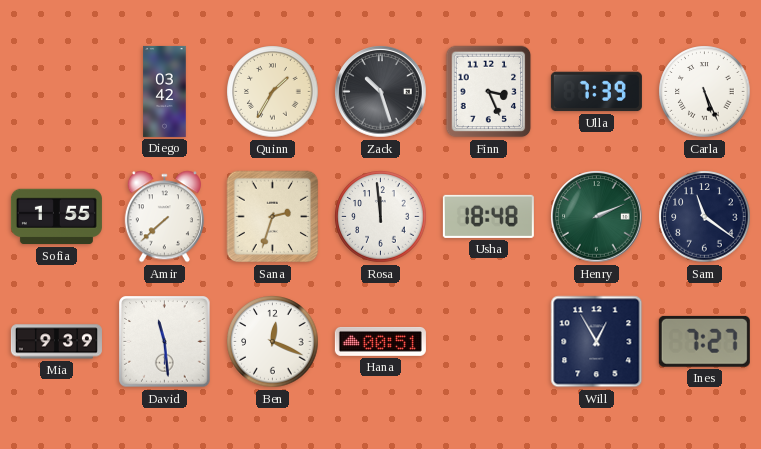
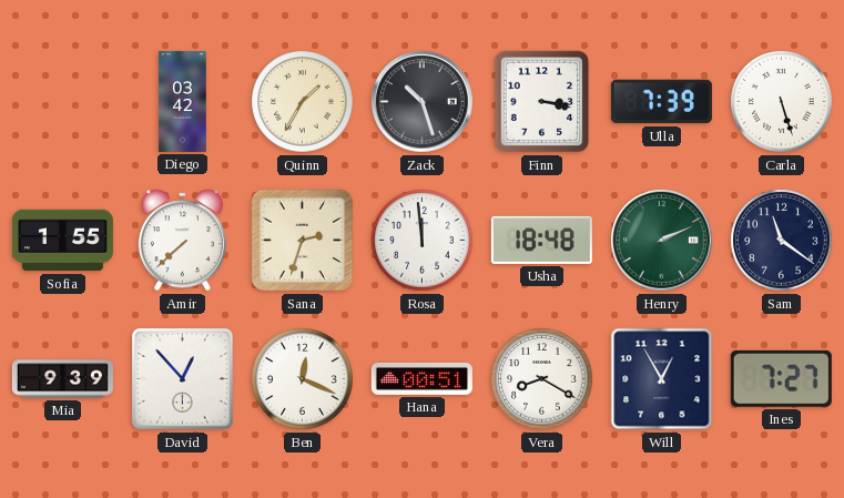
Finn: 3:26 -> 3:17 (542, 102)
Carla: 5:26 -> 5:27 (782, 102)
David: 11:29 -> 12:53 (183, 379)
Vera: none -> 8:20 (542, 379)
